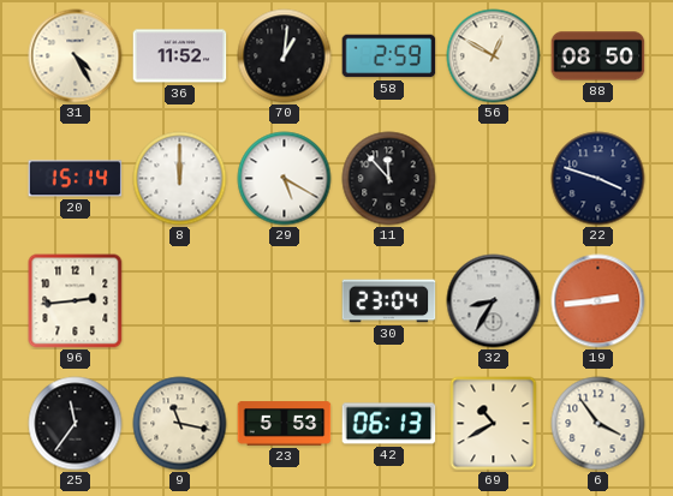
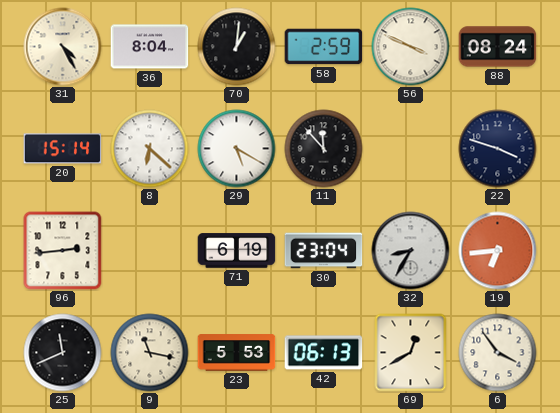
36: 11:52 -> 8:04 (150, 47)
56: 12:50 -> 3:49 (411, 47)
88: 08:50 -> 08:24 (498, 47)
8: 12:00 -> 6:22 (150, 149)
71: none -> 6:19 (237, 251)
19: 2:44 -> 6:44 (498, 251)
25: 11:36 -> 11:41 (63, 353)
69: 10:40 -> 12:40 (411, 353)
